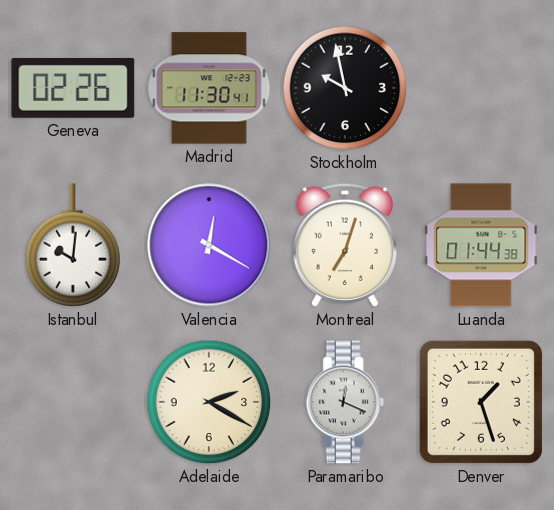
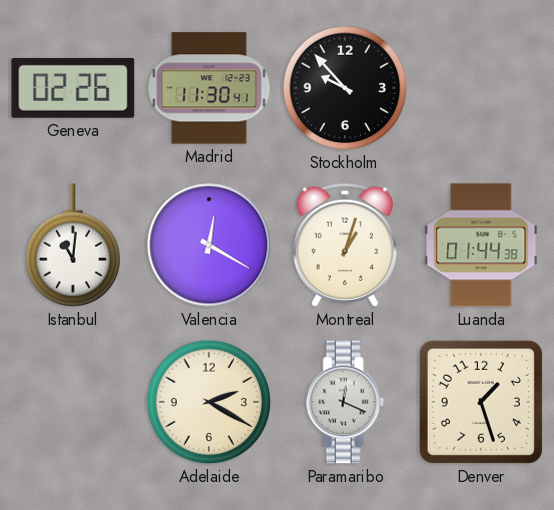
Stockholm: 9:58 -> 9:53 (345, 88)
Istanbul: 10:01 -> 11:01 (73, 245)
Montreal: 7:03 -> 1:03 (344, 245)
